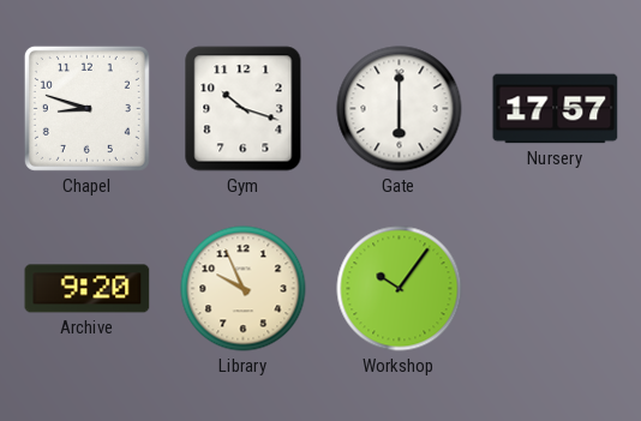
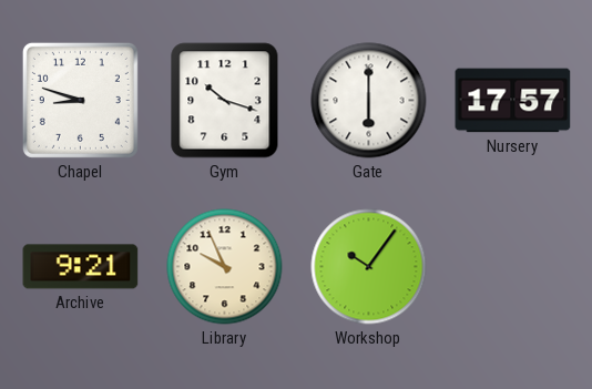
Archive: 9:20 -> 9:21 (81, 267)
